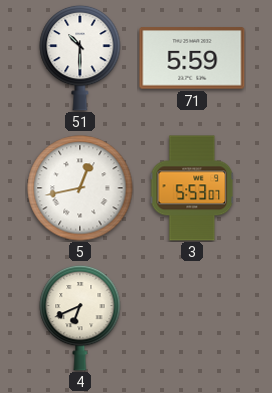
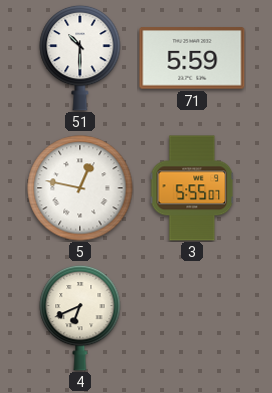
5: 12:43 -> 12:47 (80, 188)
3: 5:53 -> 5:55 (192, 188)
